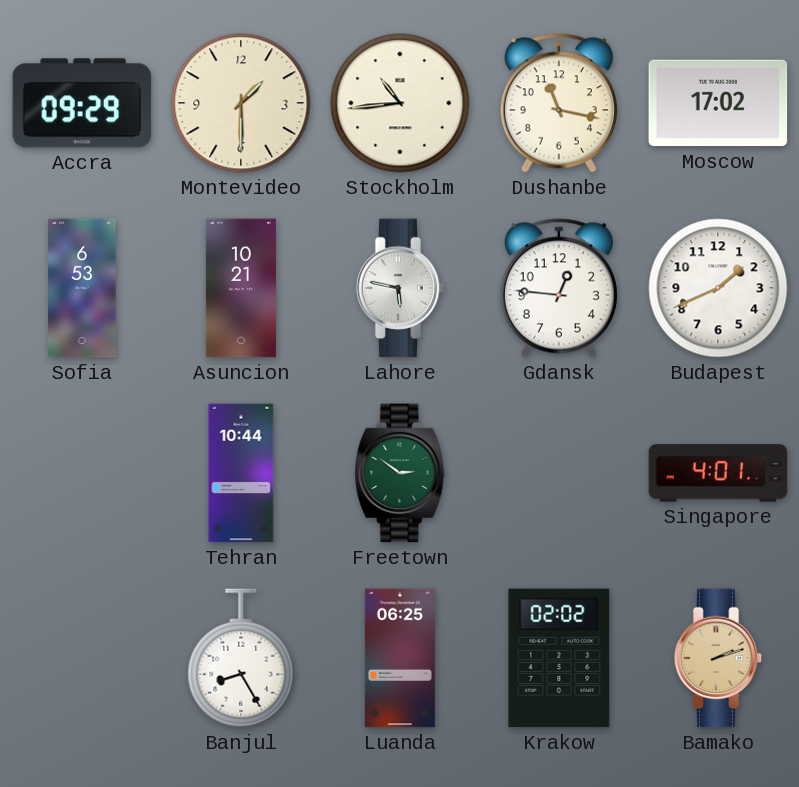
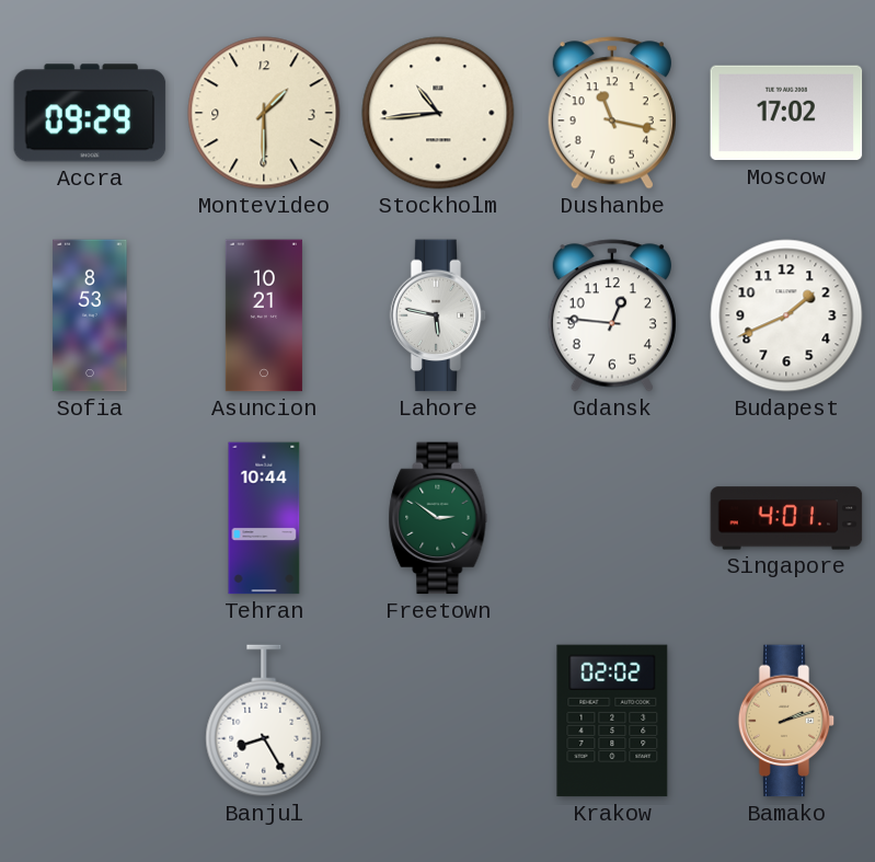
Sofia: 6:53 -> 8:53 (90, 315)
Luanda: 06:25 -> none (400, 658)
